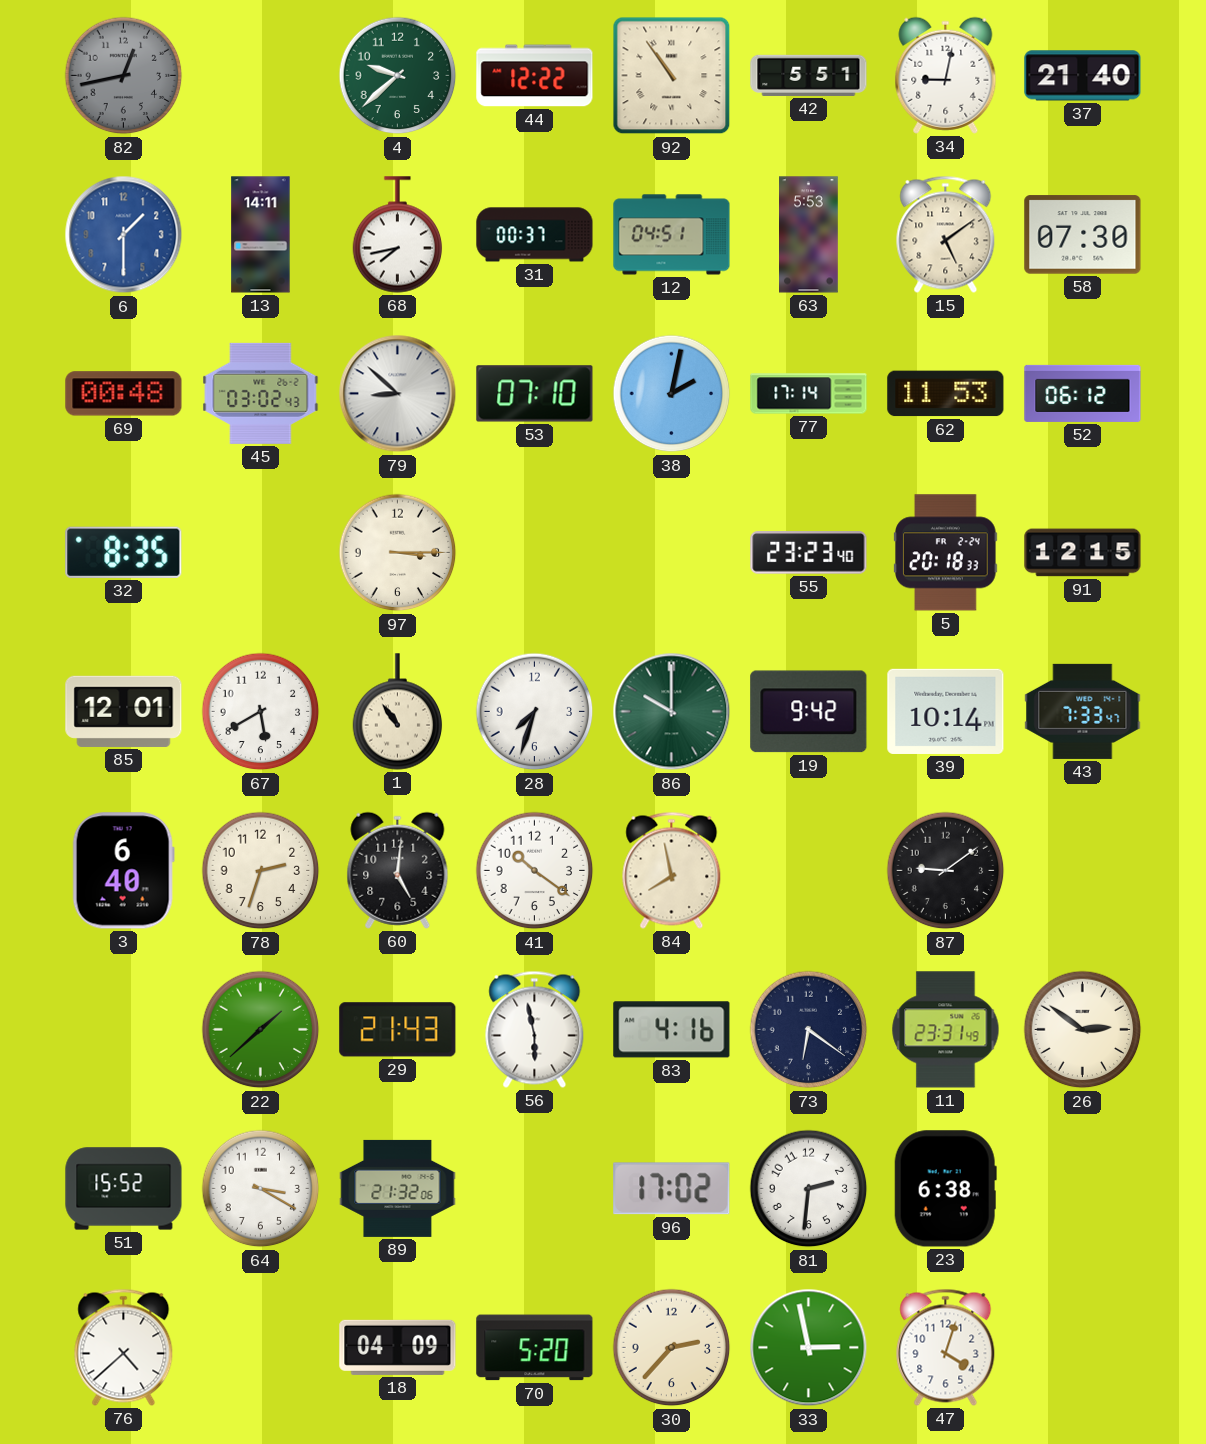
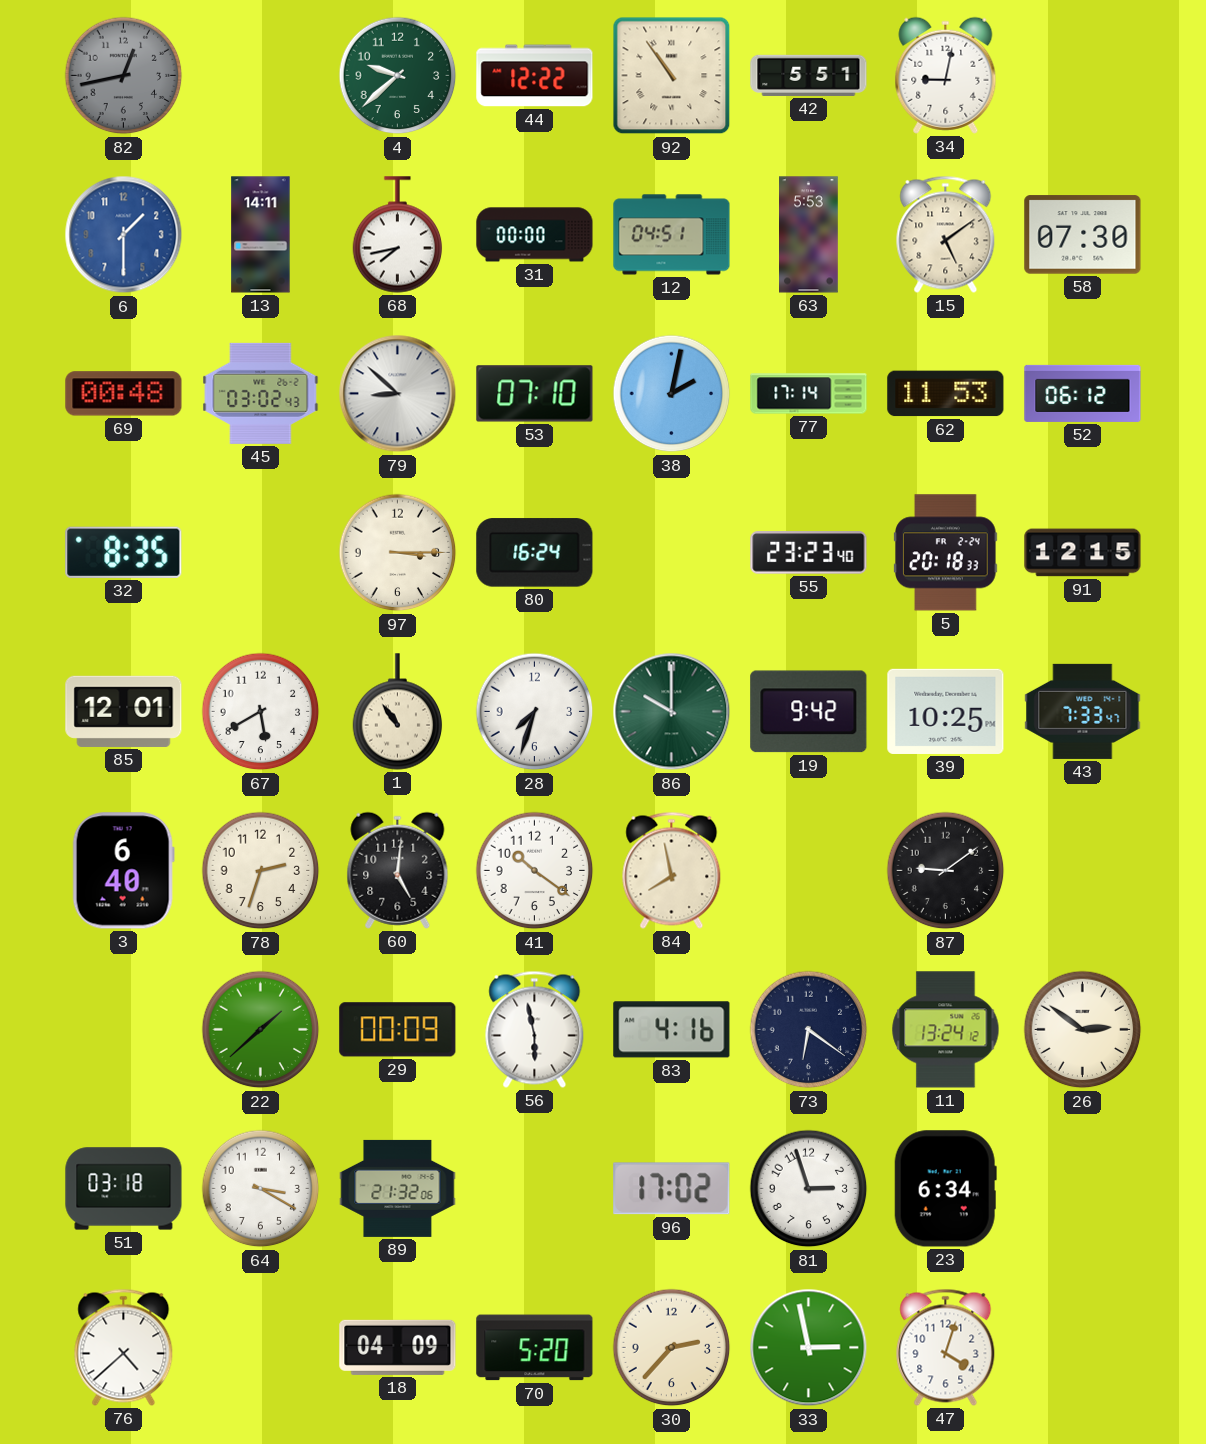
37: 21:40 -> none (1083, 76)
31: 00:37 -> 00:00 (535, 235)
80: none -> 16:24 (535, 553)
39: 10:14 -> 10:25 (946, 711)
29: 21:43 -> 00:09 (398, 1030)
11: 23:31 -> 13:24 (946, 1030)
51: 15:52 -> 03:18 (124, 1189)
81: 2:31 -> 2:57 (809, 1189)
23: 6:38 -> 6:34 (945, 1189)
